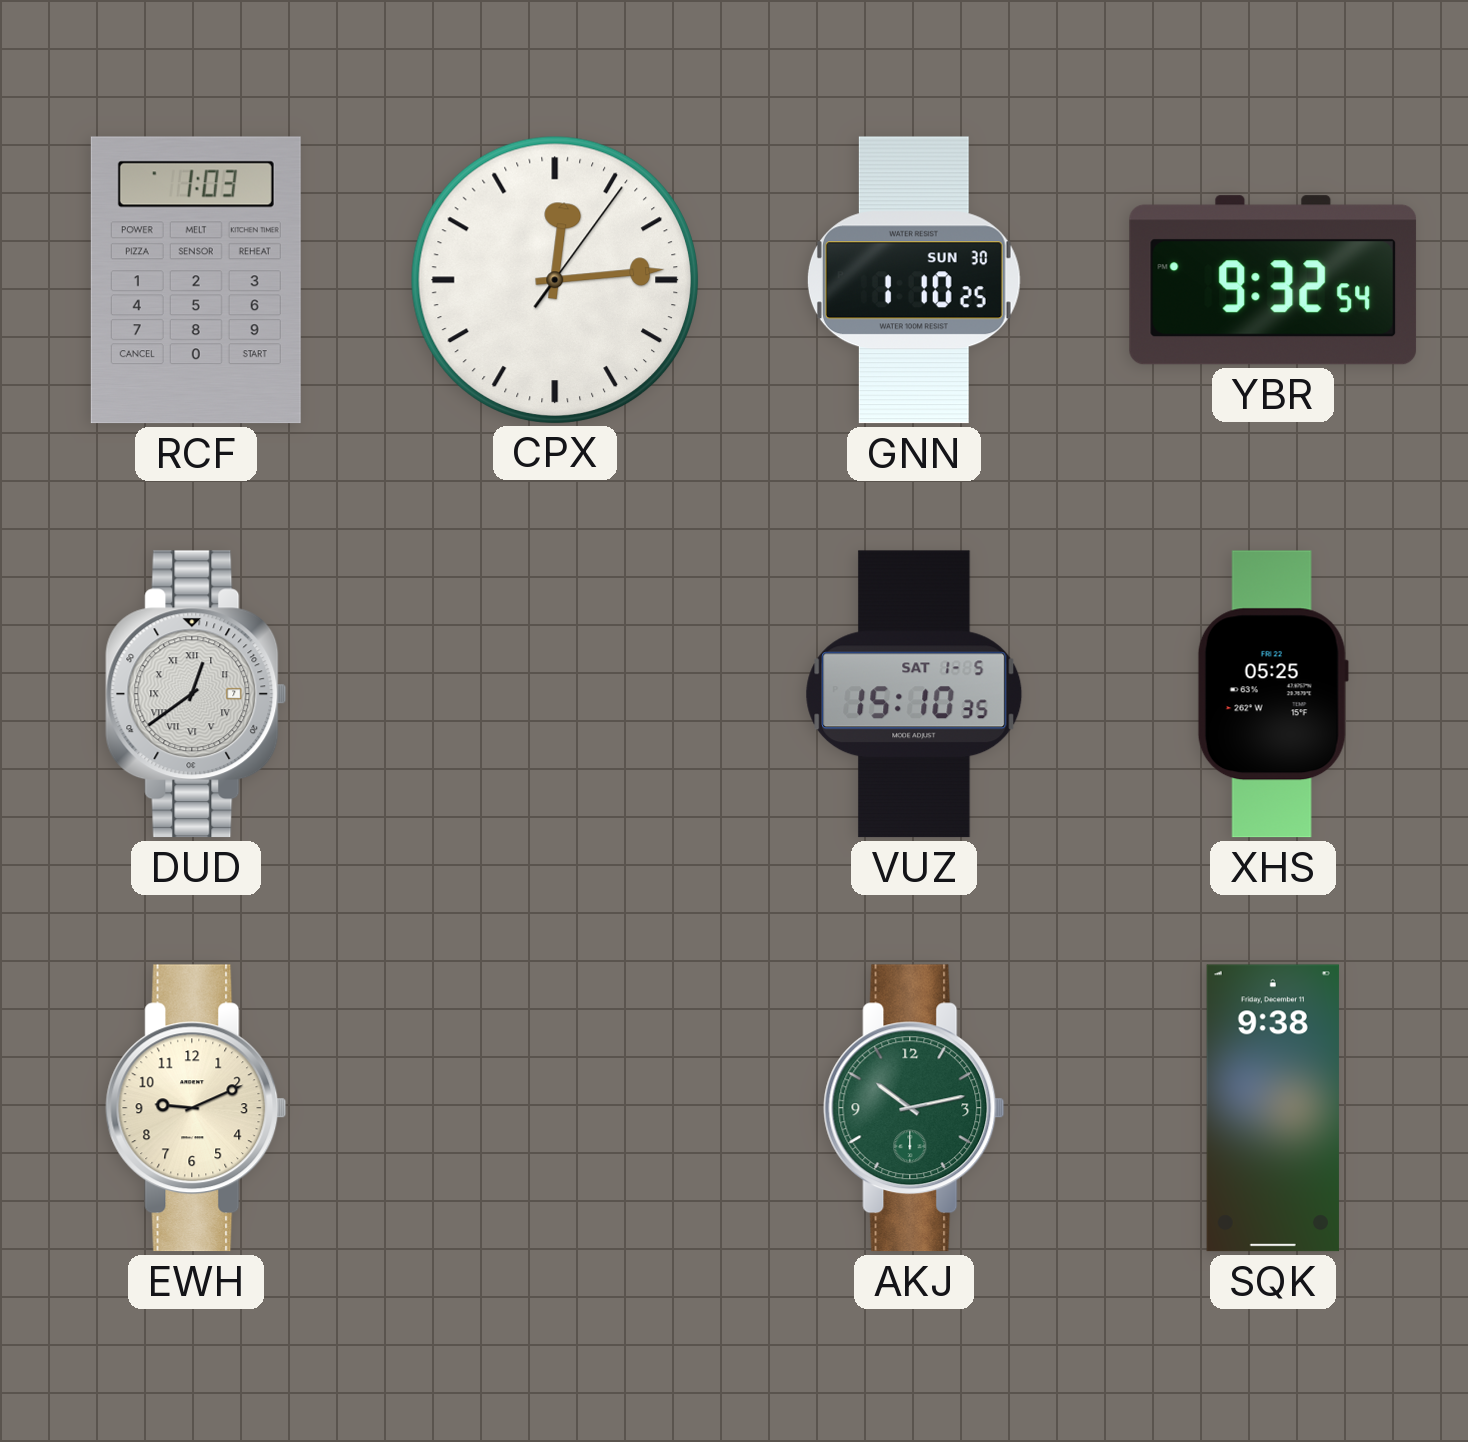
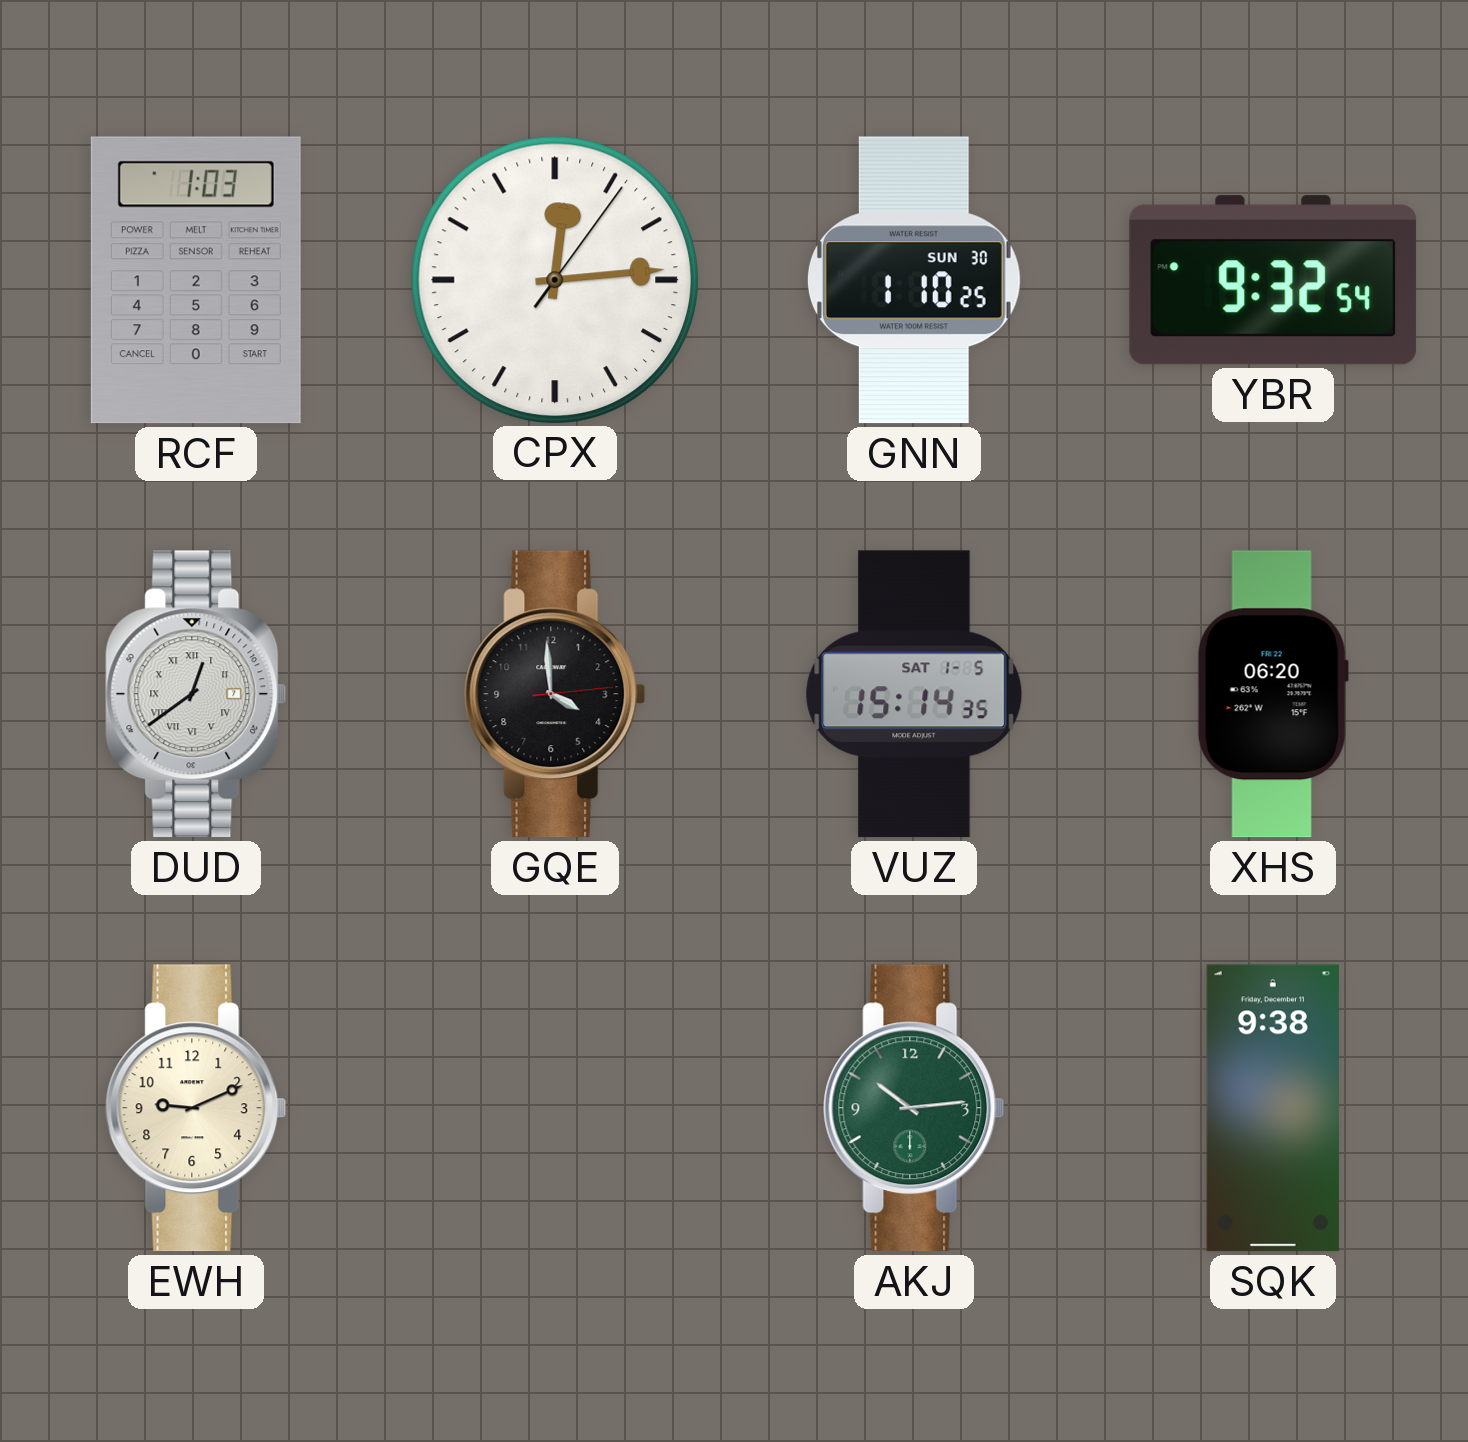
GQE: none -> 3:59 (555, 694)
VUZ: 15:10 -> 15:14 (914, 694)
XHS: 05:25 -> 06:20 (1273, 694)
AKJ: 10:13 -> 10:14 (914, 1108)
